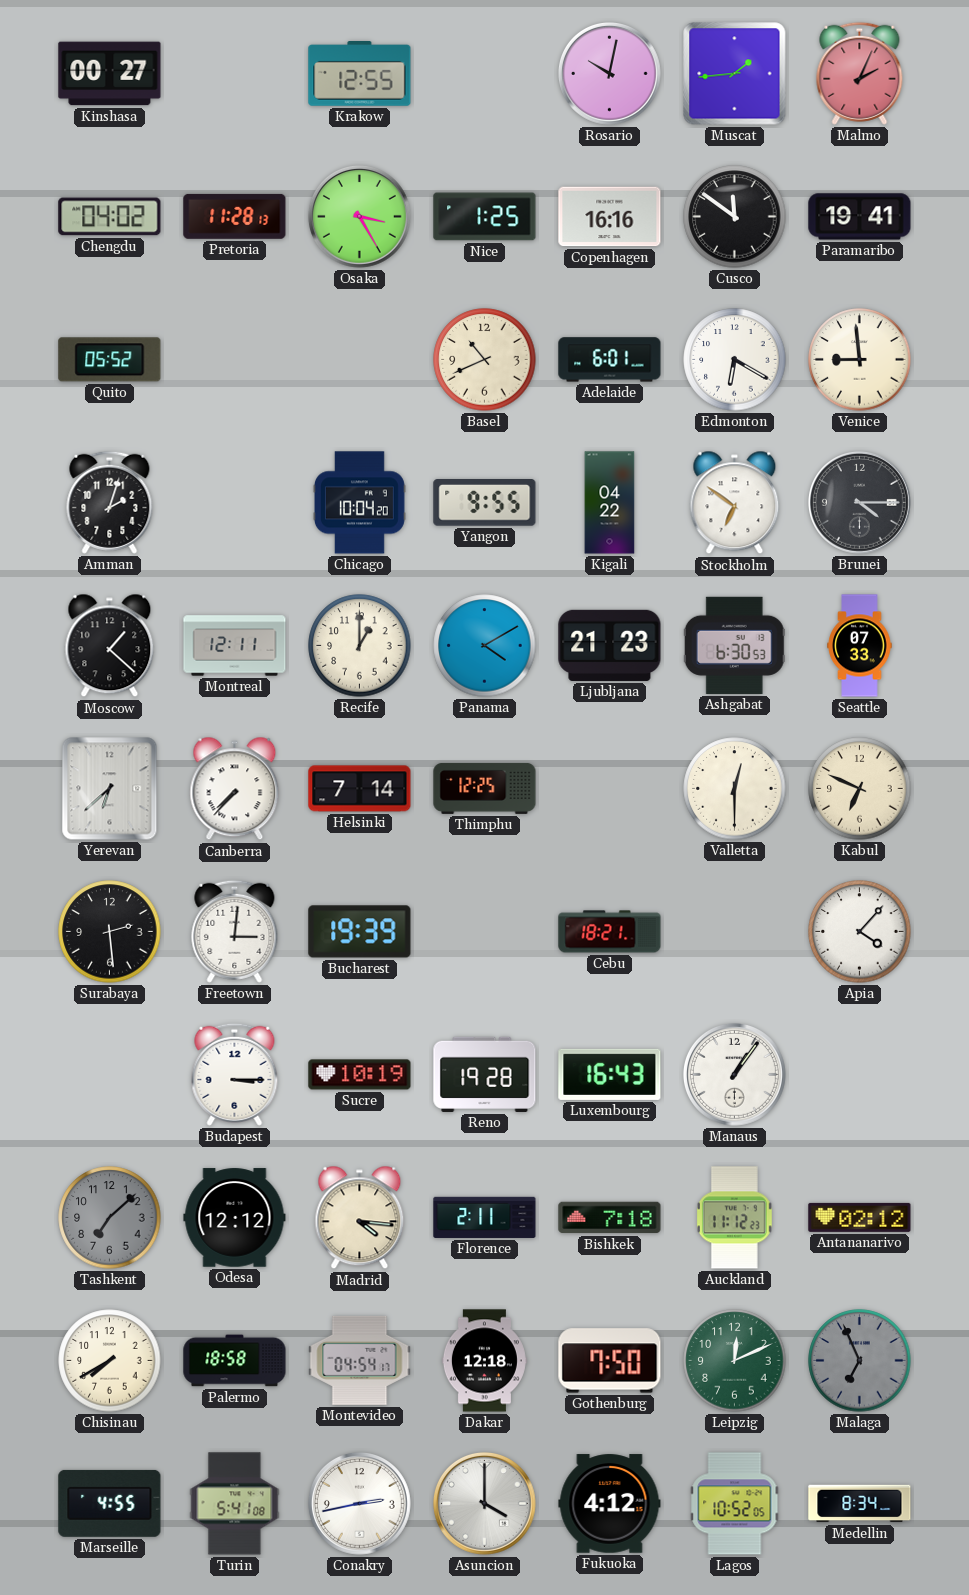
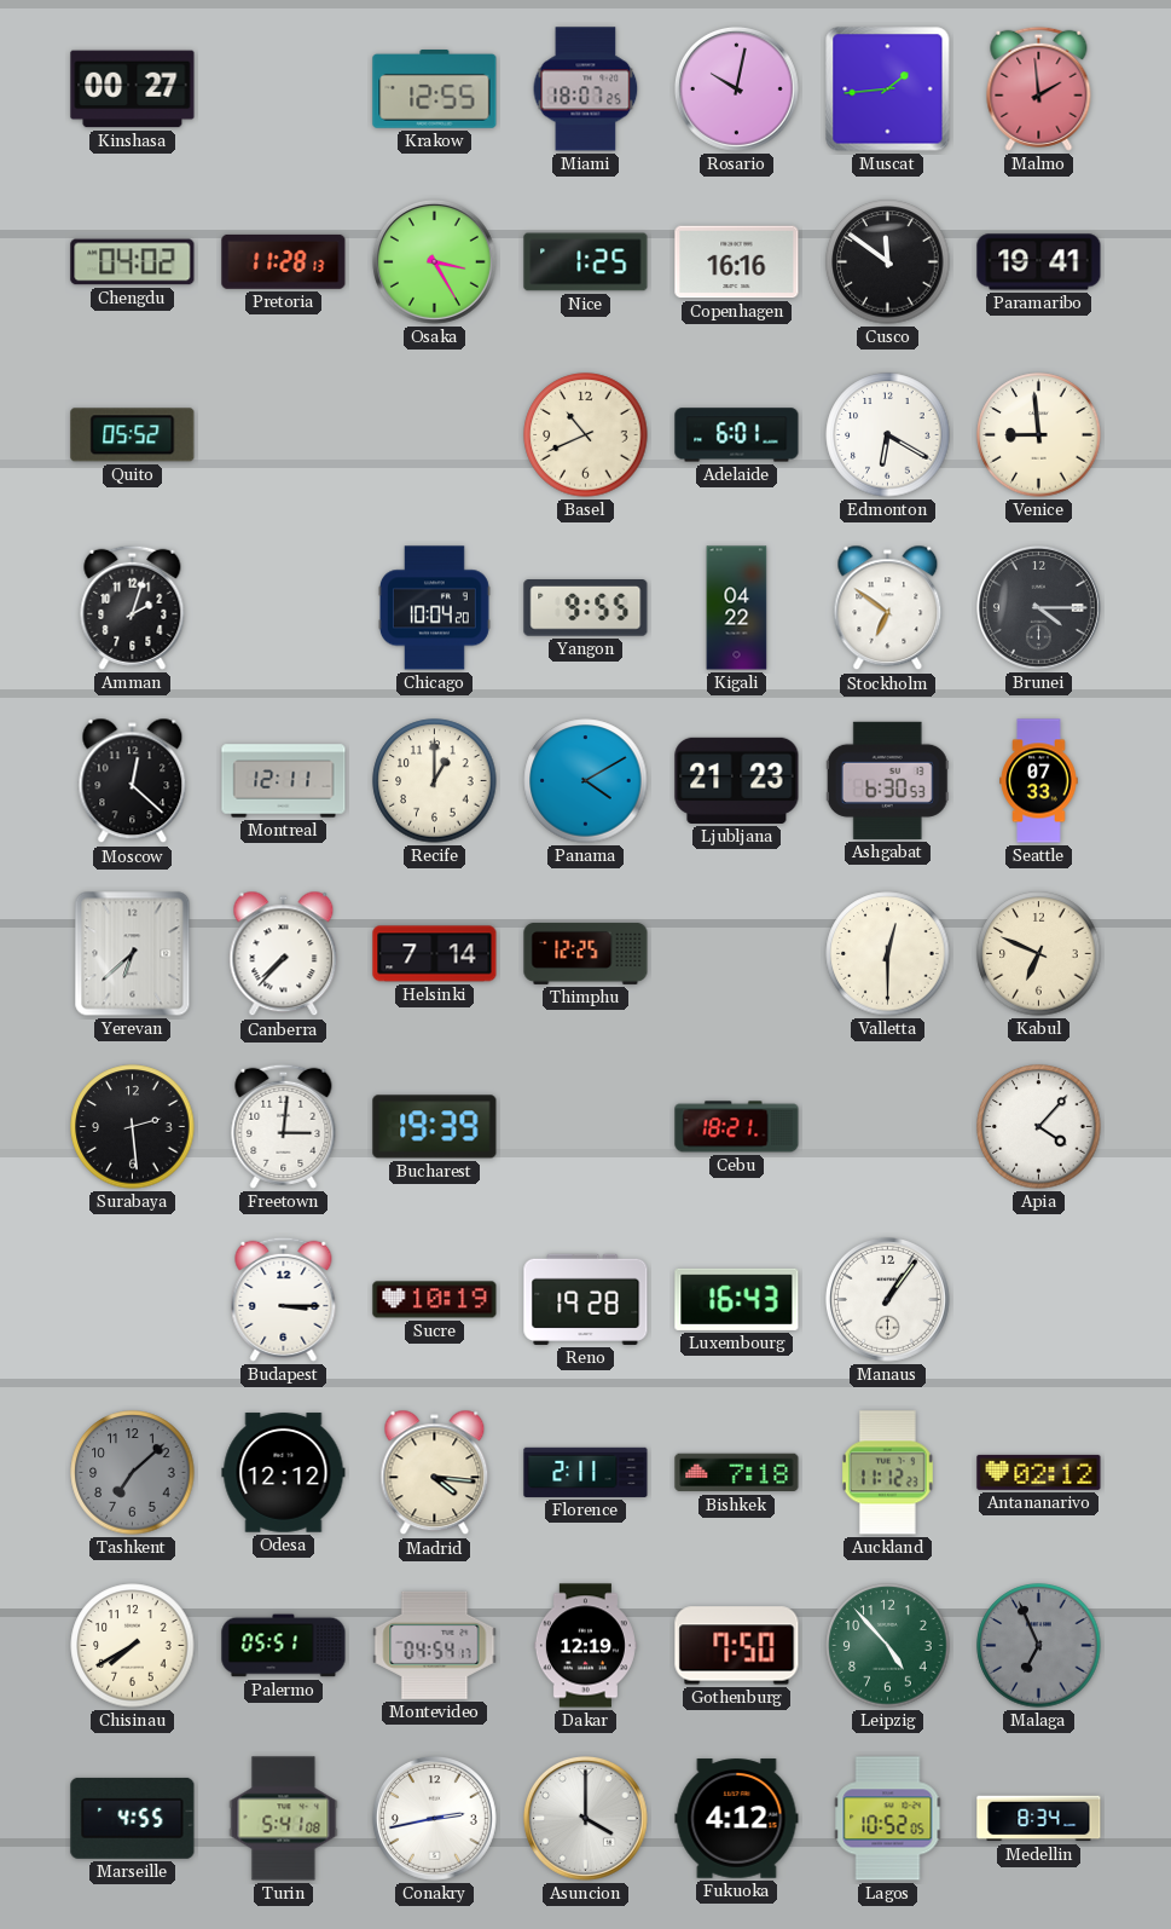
Miami: none -> 18:07 (586, 89)
Malmo: 2:04 -> 1:59 (1039, 88)
Moscow: 1:22 -> 12:22 (133, 781)
Palermo: 18:58 -> 05:51 (284, 1646)
Dakar: 12:18 -> 12:19 (585, 1646)
Leipzig: 12:11 -> 4:53 (888, 1646)
